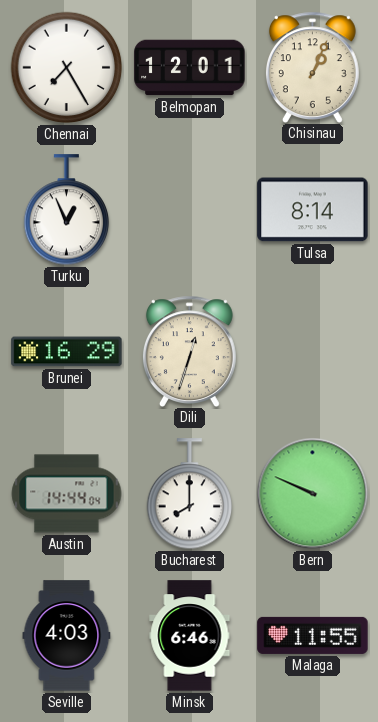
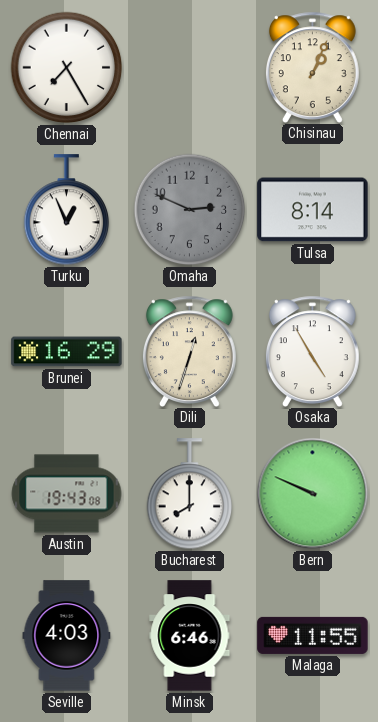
Belmopan: 12:01 -> none (190, 68)
Omaha: none -> 2:49 (190, 210)
Osaka: none -> 4:55 (312, 351)
Austin: 14:44 -> 19:43 (67, 494)
